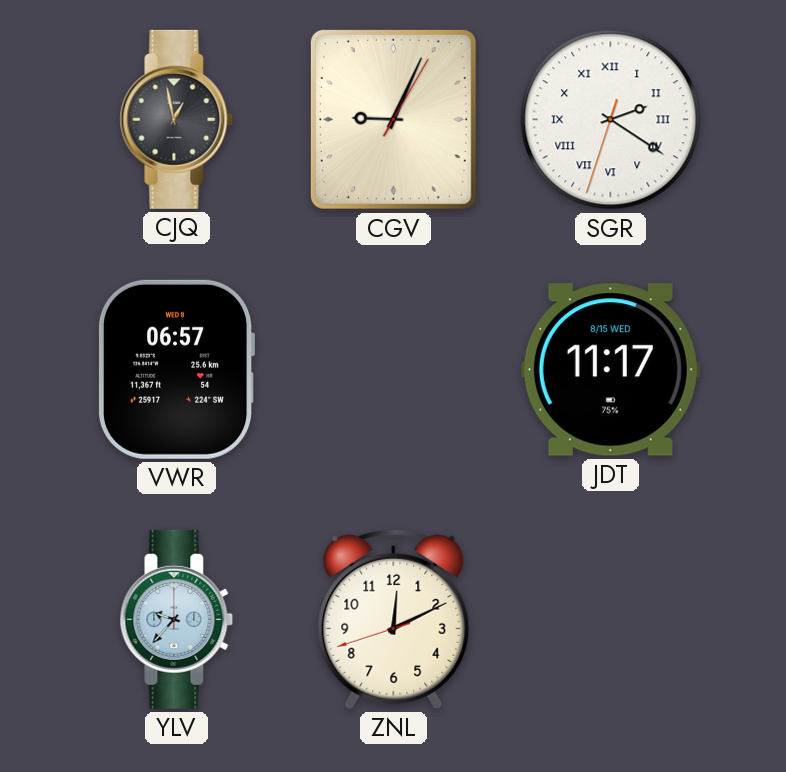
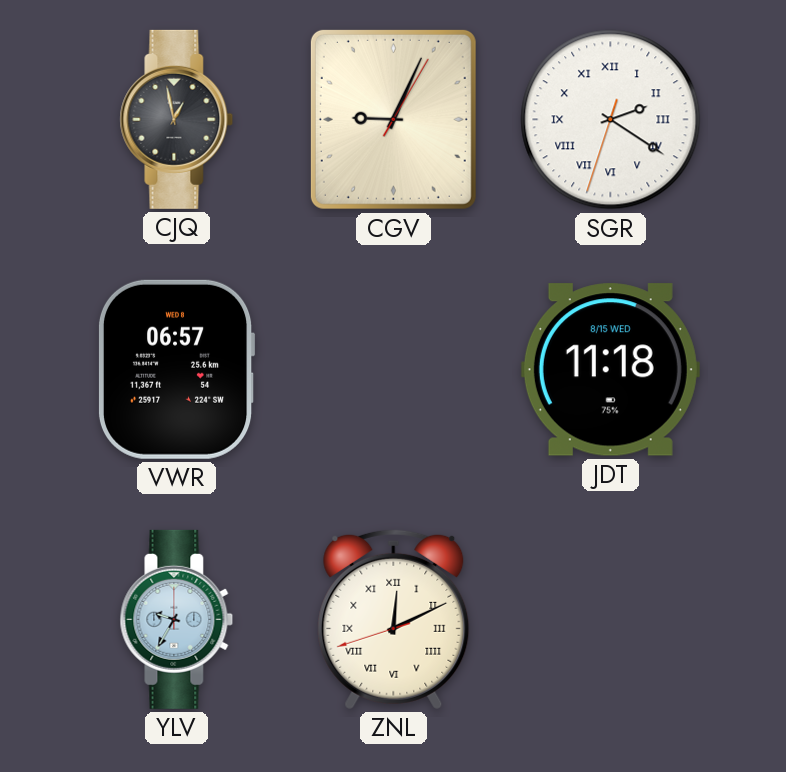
JDT: 11:17 -> 11:18 (610, 370)
YLV: 9:37 -> 9:35 (177, 619)
ZNL numerals: Arabic -> Roman (394, 619)
